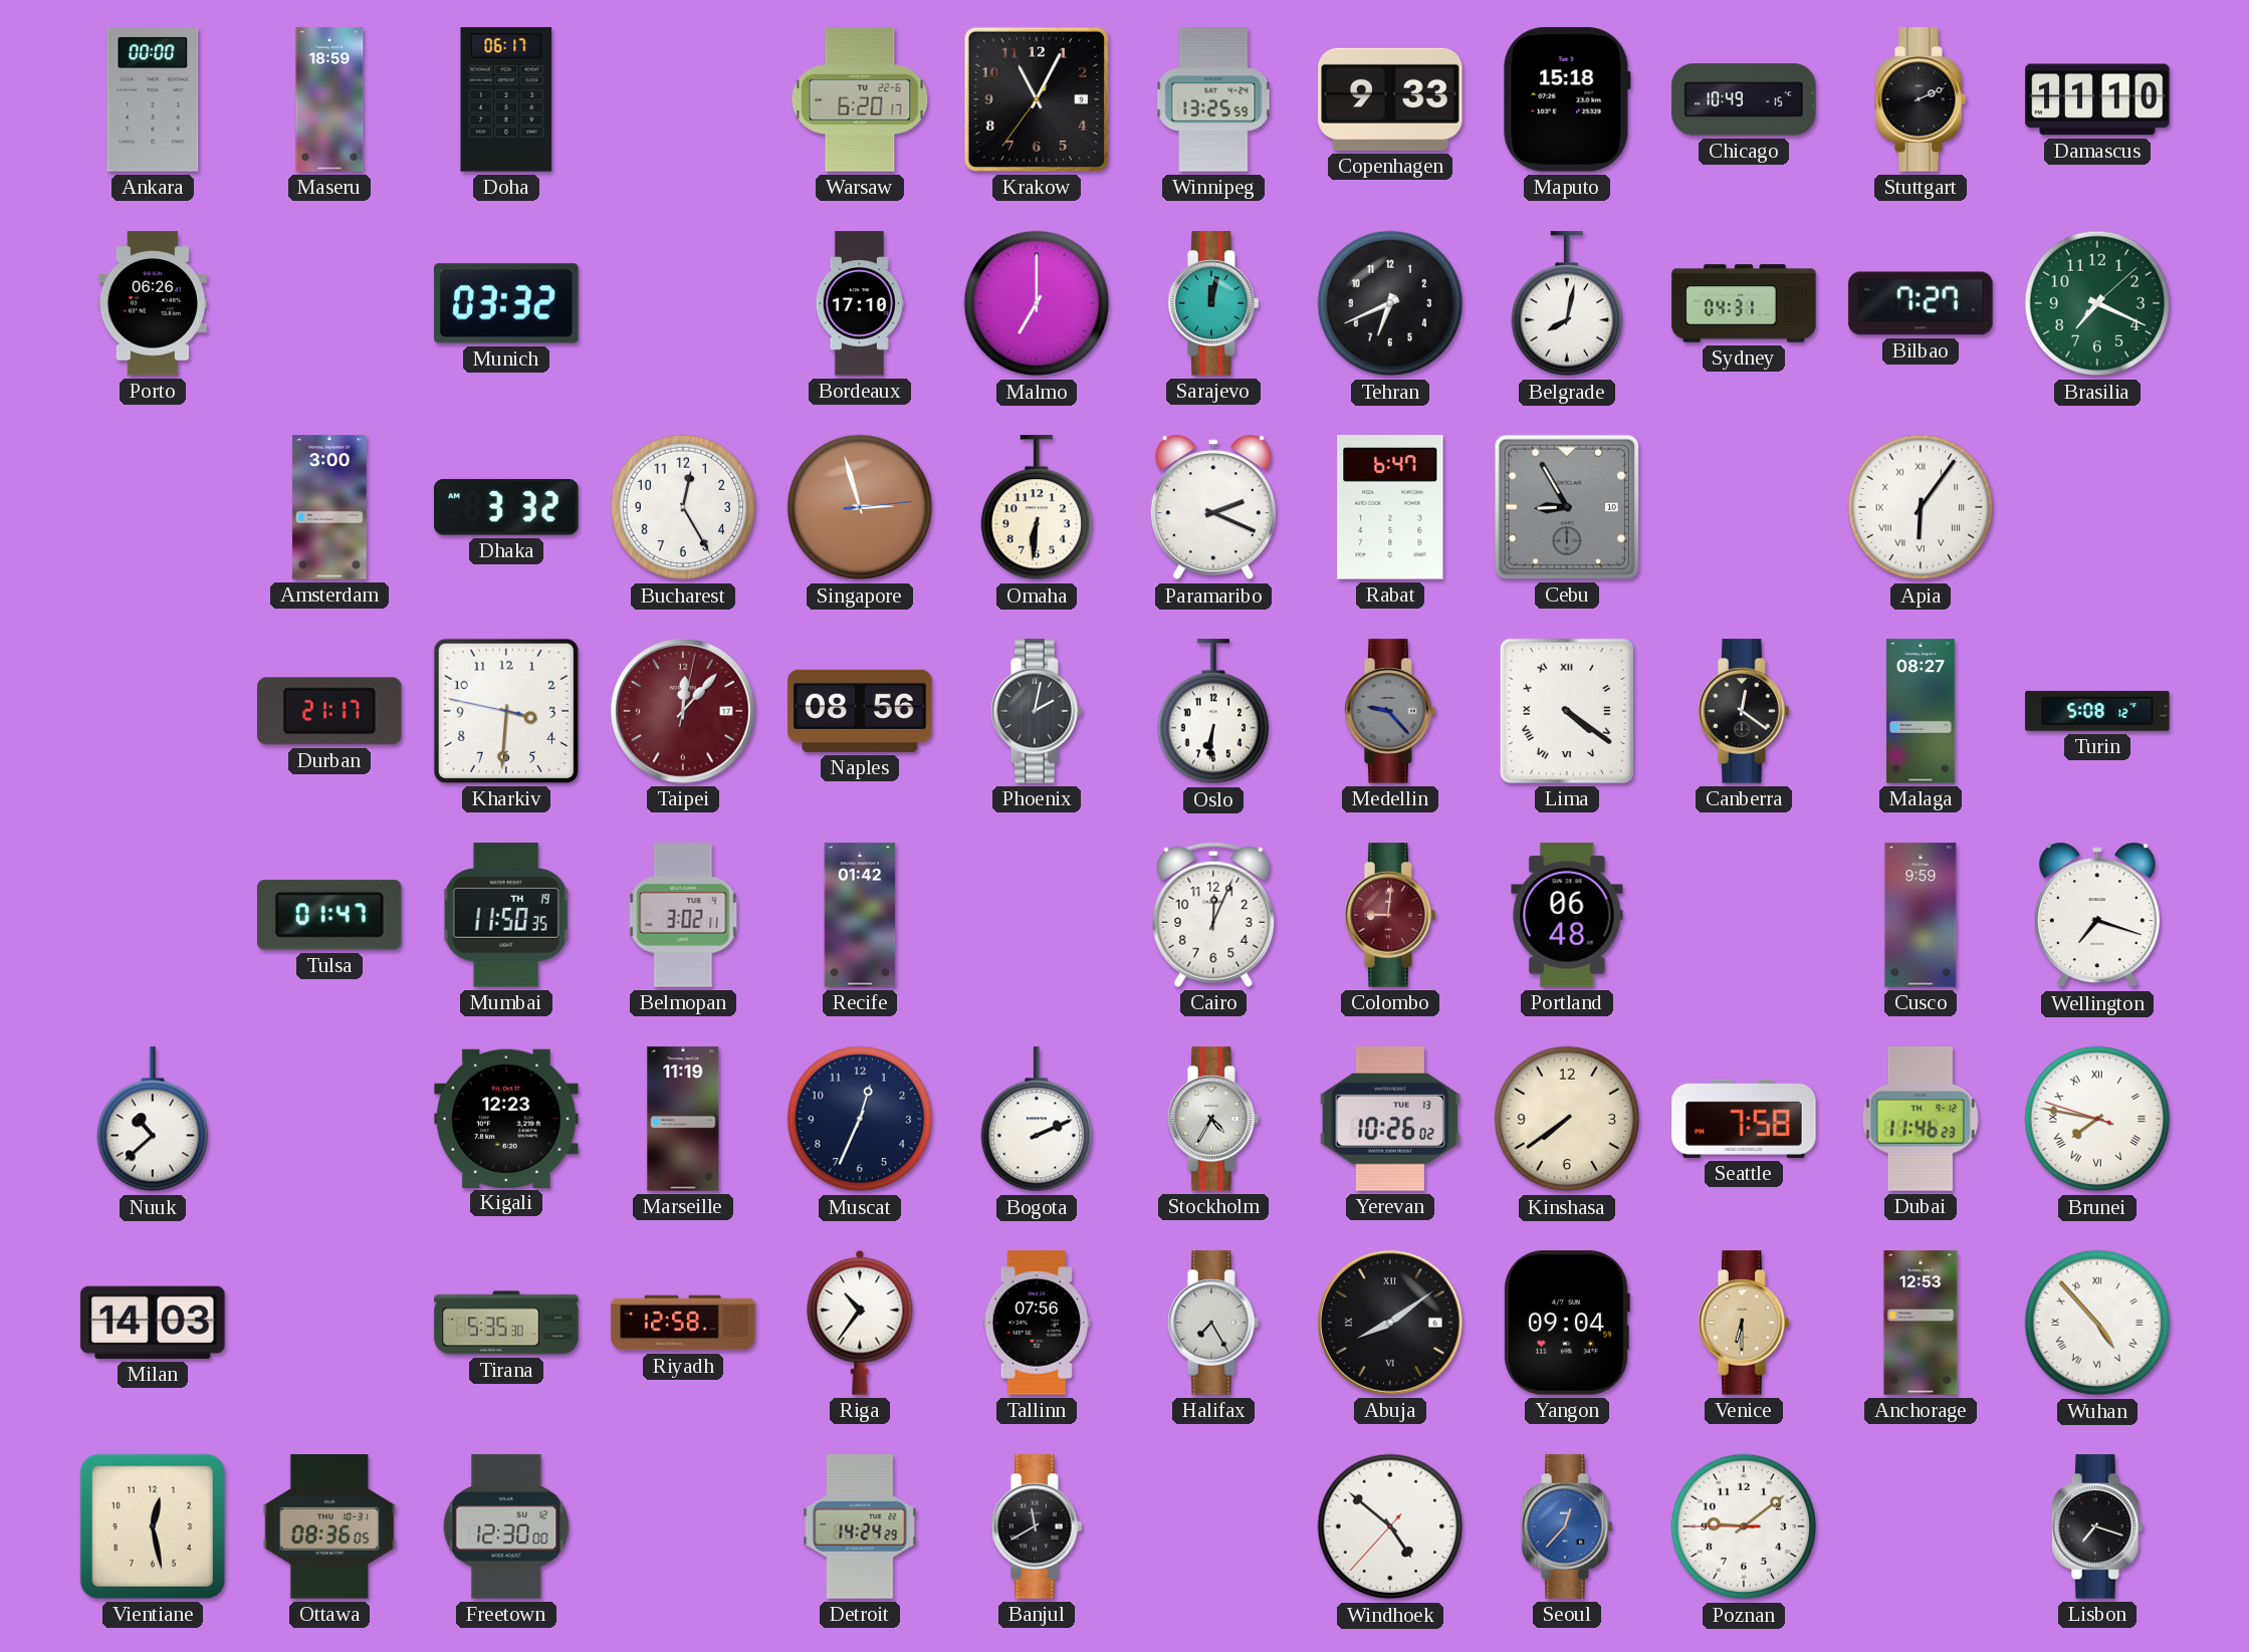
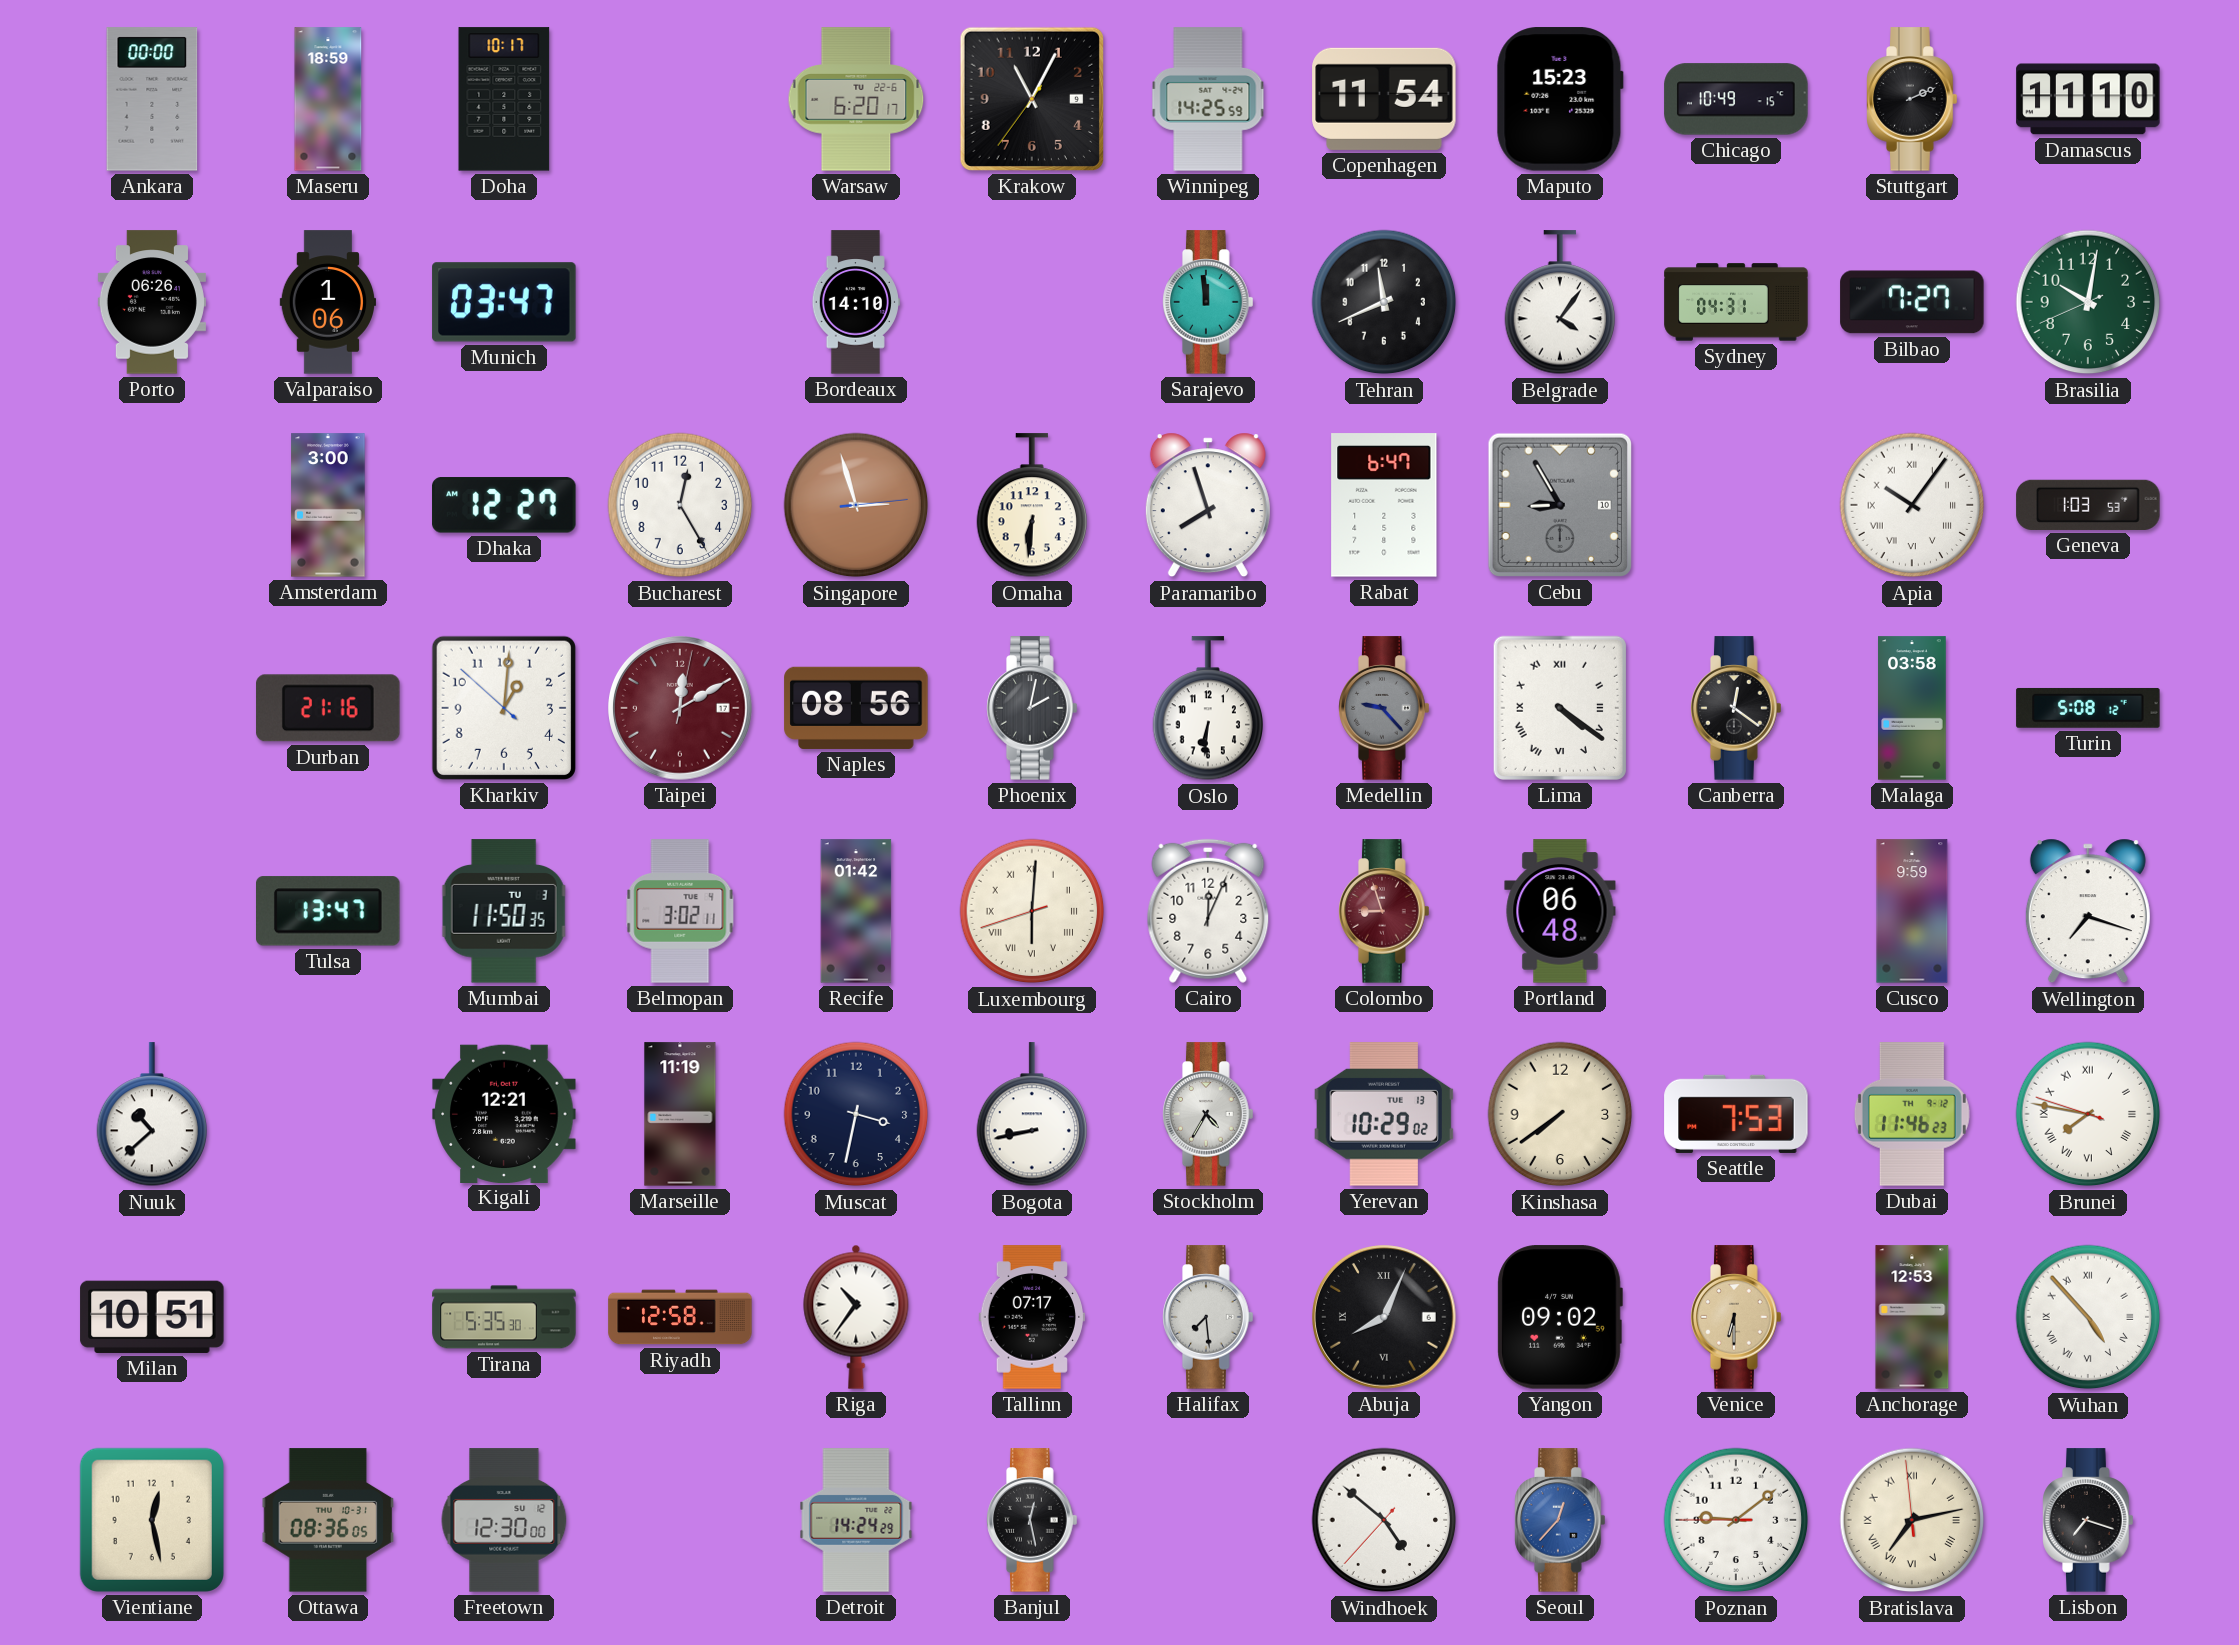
Doha: 06:17 -> 10:17 (504, 99)
Winnipeg: 13:25 -> 14:25 (1208, 99)
Copenhagen: 9:33 -> 11:54 (1384, 99)
Maputo: 15:18 -> 15:23 (1560, 99)
Valparaiso: none -> 1:06 (328, 302)
Munich: 03:32 -> 03:47 (504, 302)
Bordeaux: 17:10 -> 14:10 (856, 302)
Malmo: 7:00 -> none (1037, 303)
Sarajevo: 12:02 -> 11:59 (1208, 302)
Tehran: 6:41 -> 11:41 (1384, 302)
Belgrade: 8:02 -> 4:06 (1560, 303)
Brasilia: 7:19 -> 10:01 (2088, 302)
Dhaka: 3:32 -> 12:27 (504, 505)
Paramaribo: 2:19 -> 7:57 (1208, 505)
Apia: 6:06 -> 10:06 (1912, 505)
Geneva: none -> 1:03 (2088, 505)
Durban: 21:17 -> 21:16 (328, 708)
Kharkiv: 3:30 -> 1:00 (504, 708)
Taipei: 12:07 -> 12:10 (681, 709)
Malaga: 08:27 -> 03:58 (1912, 708)
Tulsa: 01:47 -> 13:47 (329, 911)
Mumbai date: TH 19 -> TU 3 (504, 911)
Luxembourg: none -> 6:00 (1032, 911)
Colombo: 9:01 -> 8:57 (1384, 911)
Kigali: 12:23 -> 12:21 (504, 1113)
Muscat: 12:34 -> 3:32 (856, 1114)
Bogota: 2:11 -> 8:43 (1032, 1115)
Yerevan: 10:26 -> 10:29 (1383, 1114)
Seattle: 7:58 -> 7:53 (1736, 1114)
Milan: 14:03 -> 10:51 (152, 1317)
Tallinn: 07:56 -> 07:17 (1031, 1317)
Halifax: 7:25 -> 7:29 (1208, 1317)
Abuja: 8:09 -> 8:04 (1385, 1318)
Yangon: 09:04 -> 09:02 (1560, 1317)
Banjul: 11:40 -> 12:28 (1032, 1520)
Bratislava: none -> 7:12 (1912, 1520)
